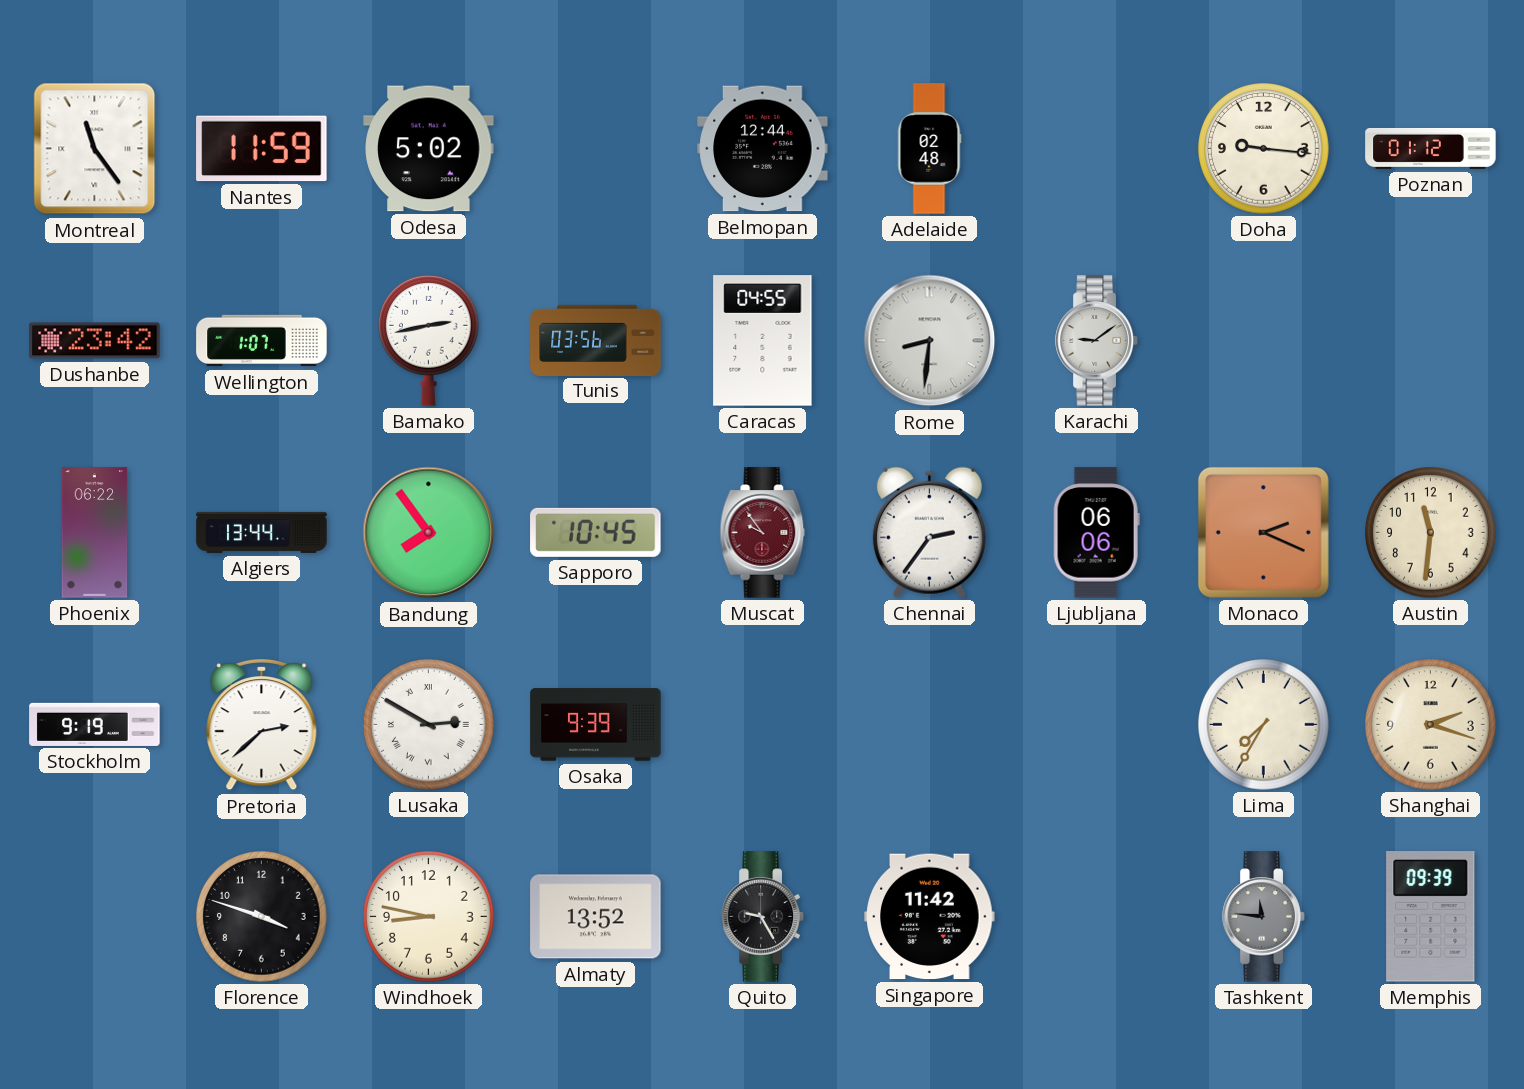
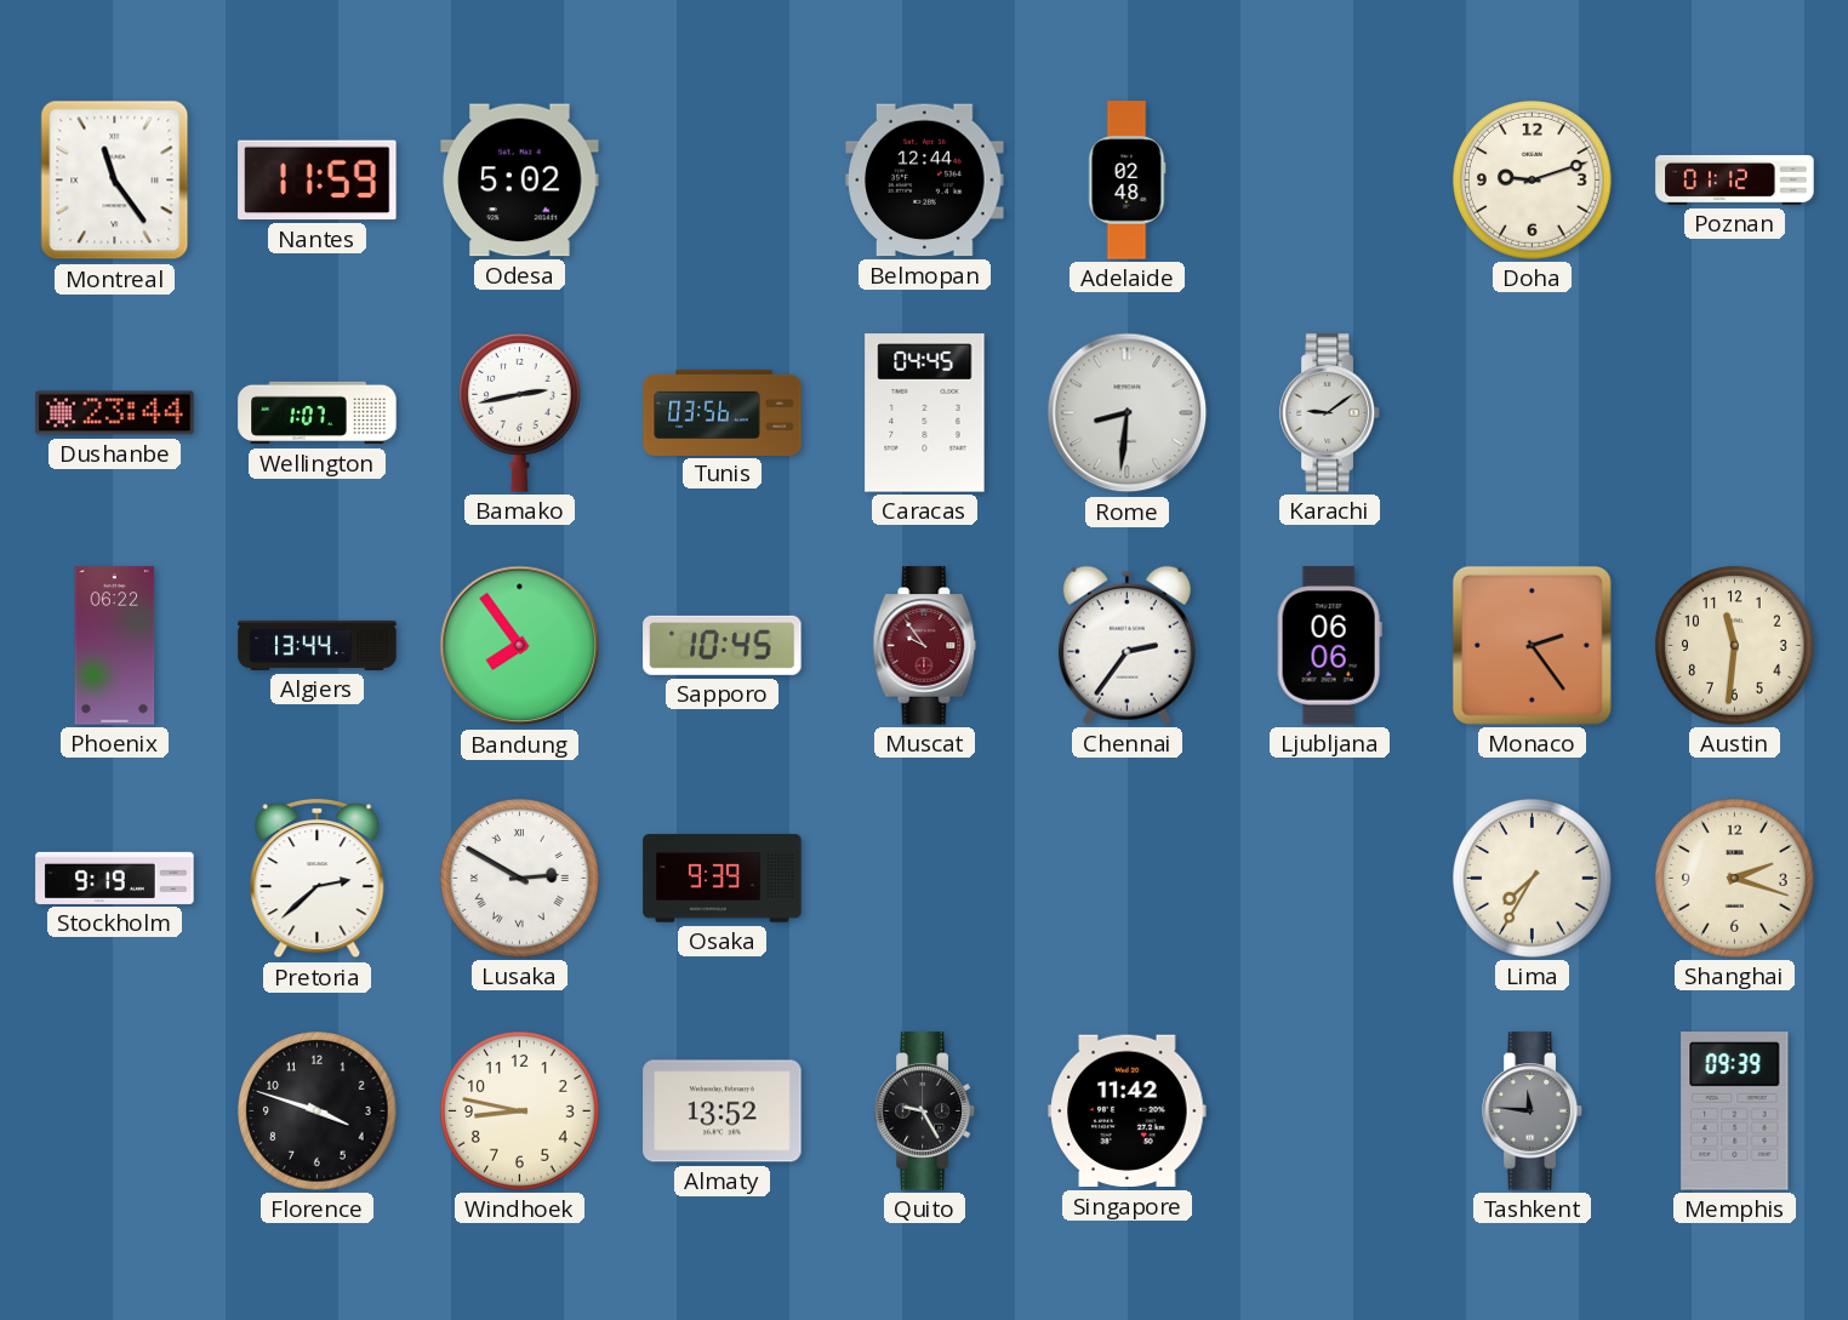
Doha: 9:16 -> 9:12 (1533, 181)
Dushanbe: 23:42 -> 23:44 (115, 413)
Caracas: 04:55 -> 04:45 (925, 413)
Monaco: 2:19 -> 2:24 (1532, 645)
